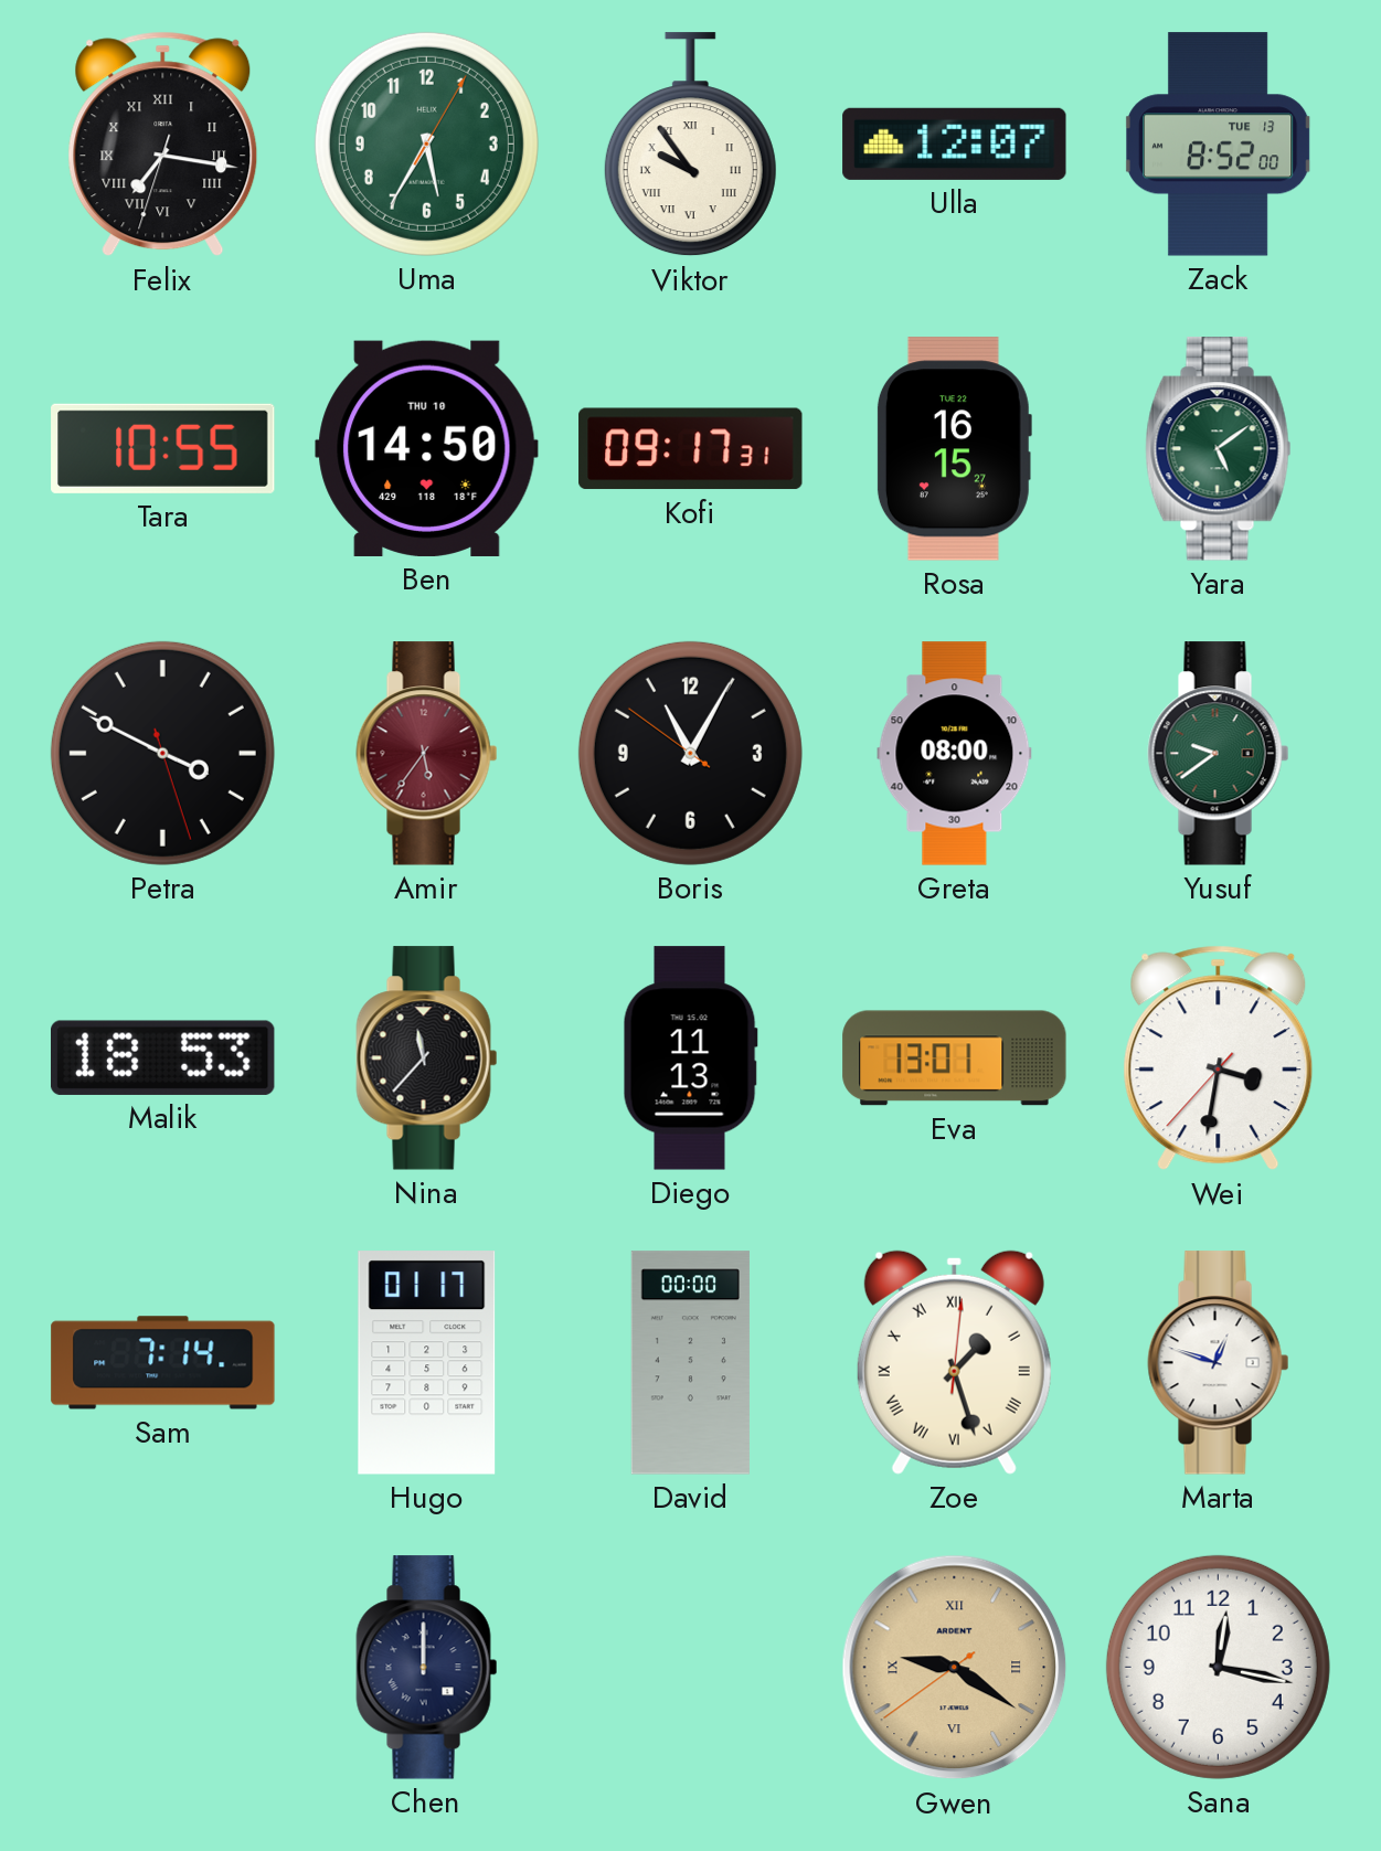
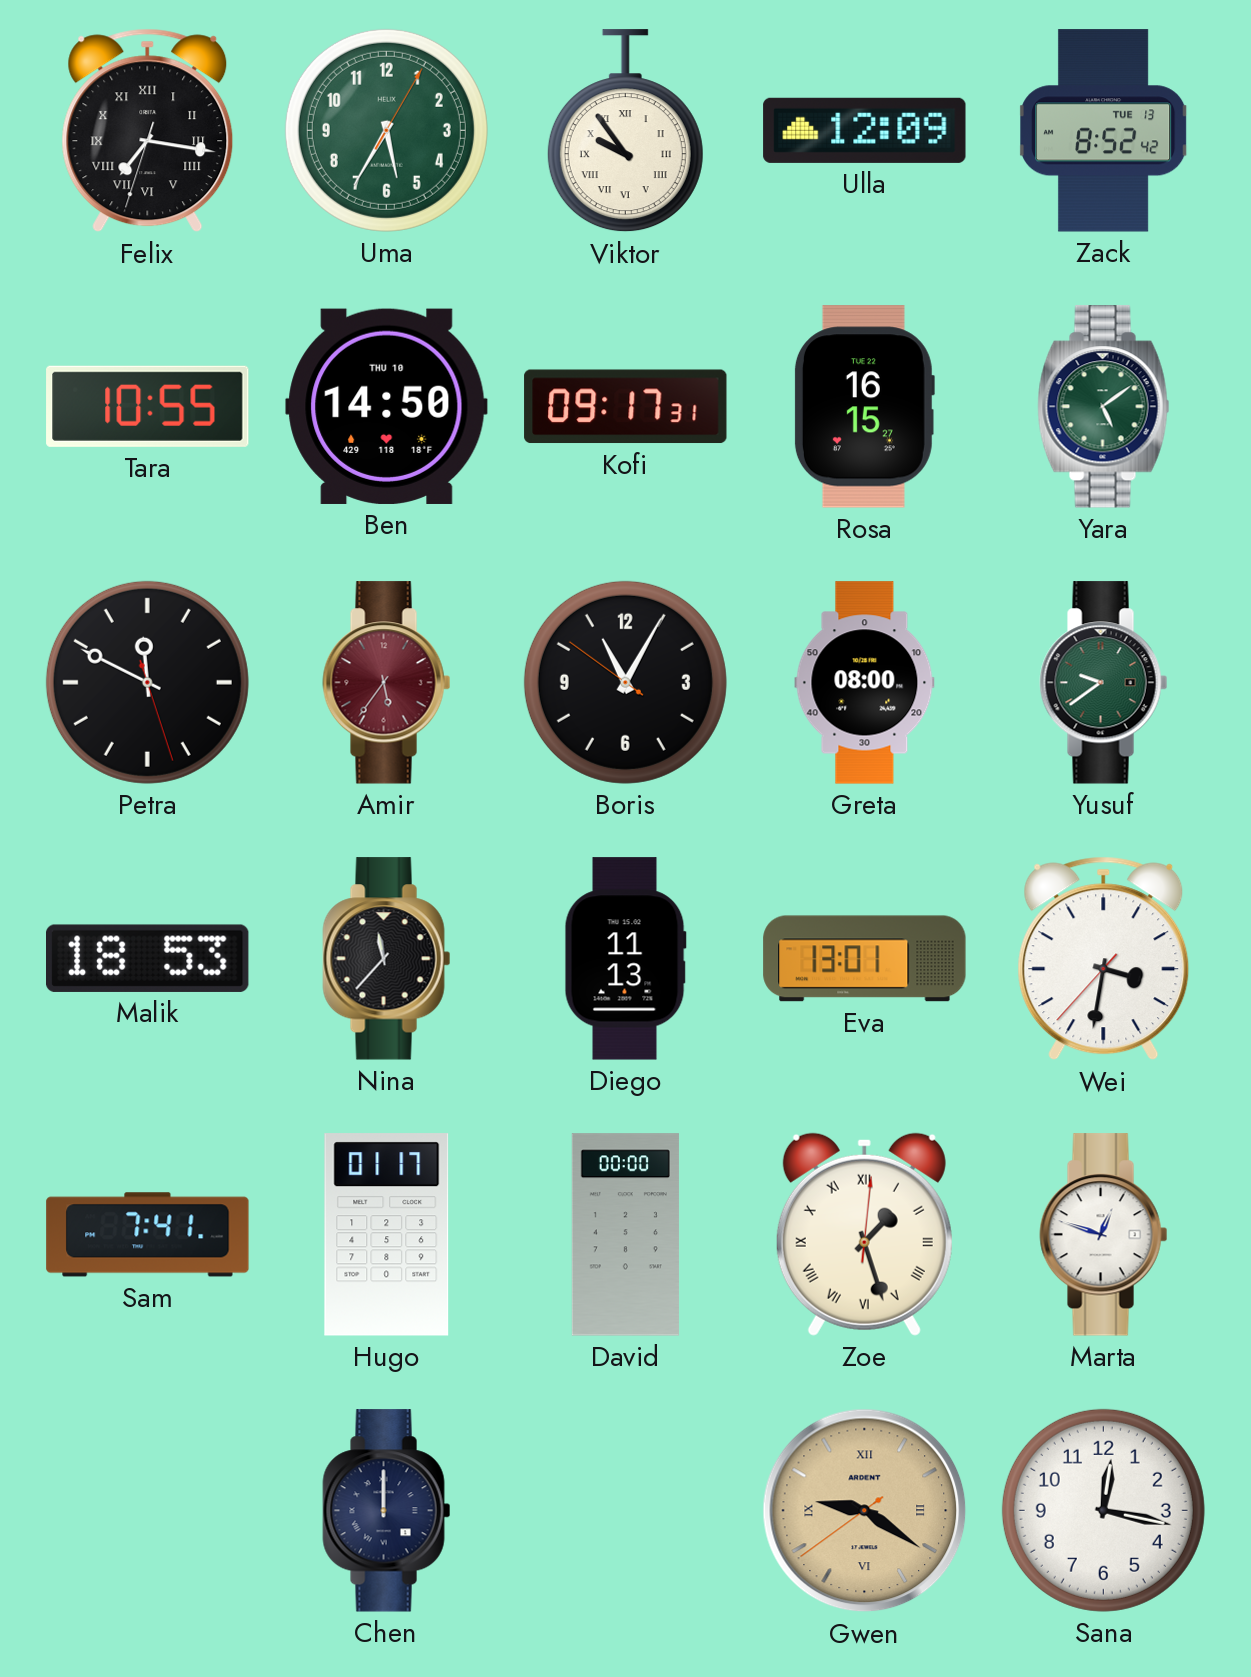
Ulla: 12:07 -> 12:09 (865, 130)
Zack: 8:52:00 -> 8:52:42 (1104, 131)
Petra: 3:49 -> 11:49 (147, 682)
Sam: 7:14 -> 7:41 (148, 1235)
